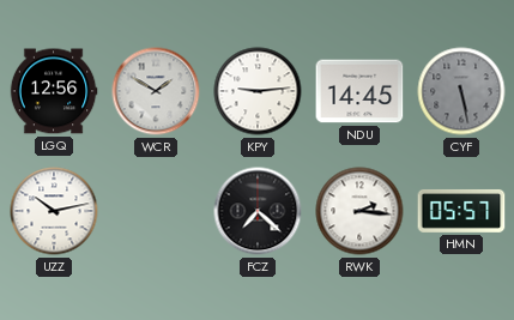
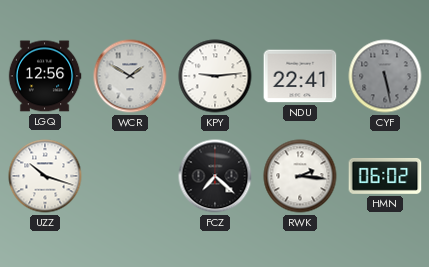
NDU: 14:45 -> 22:41 (300, 76)
UZZ: 10:13 -> 10:18 (45, 176)
HMN: 05:57 -> 06:02 (385, 176)
